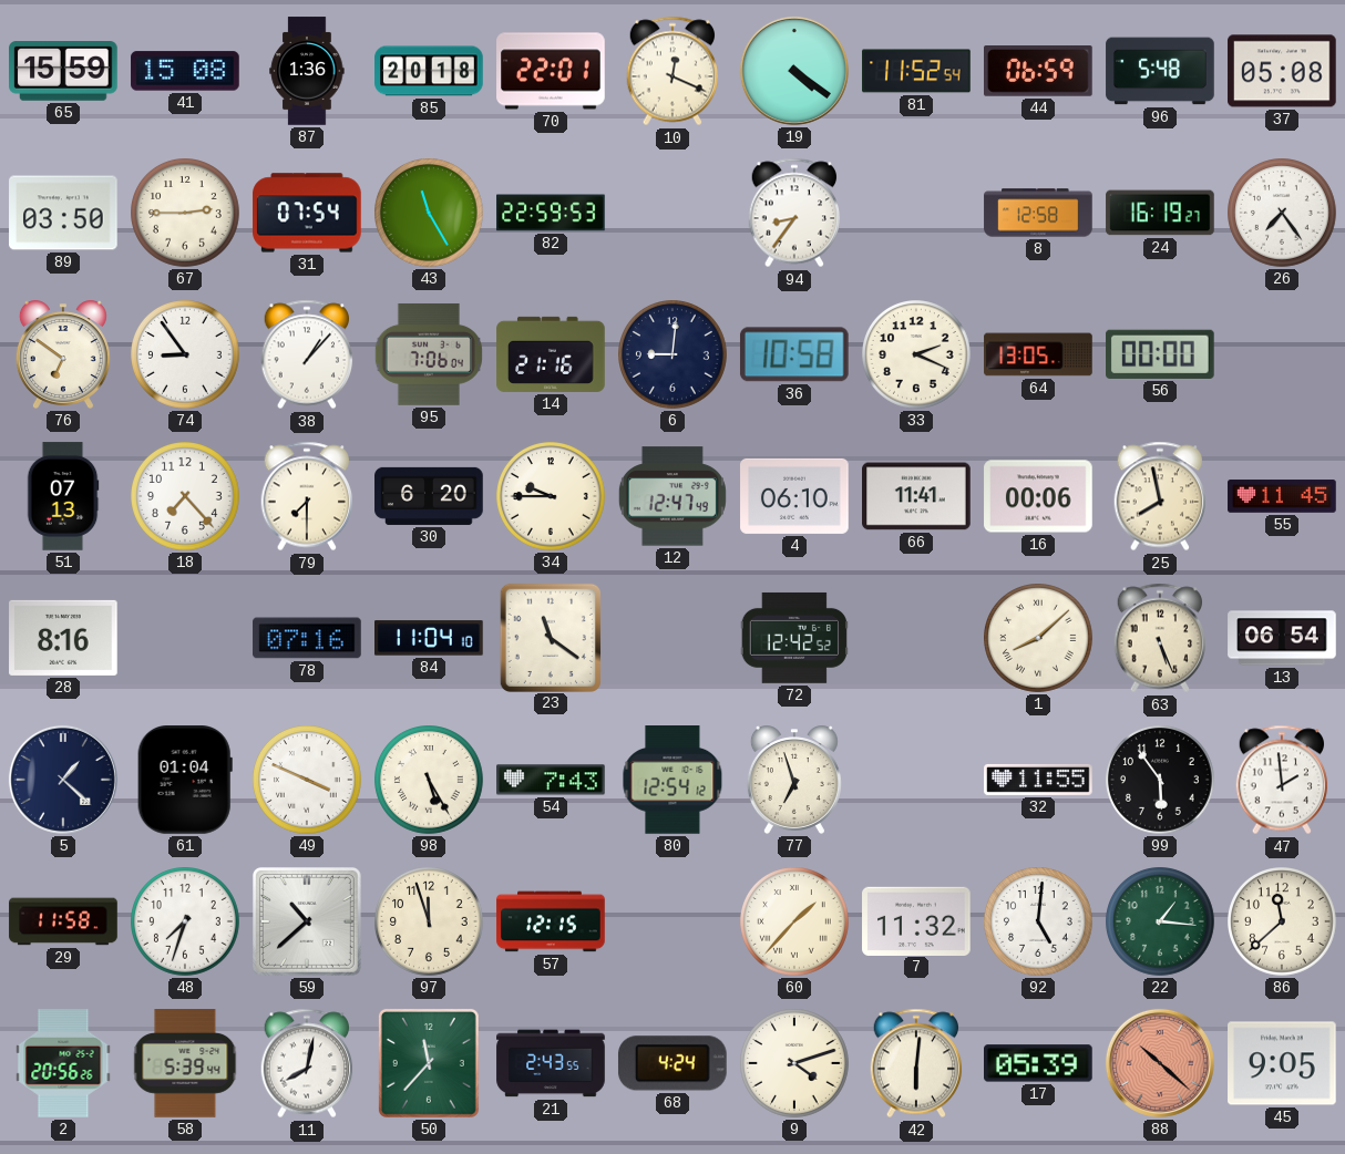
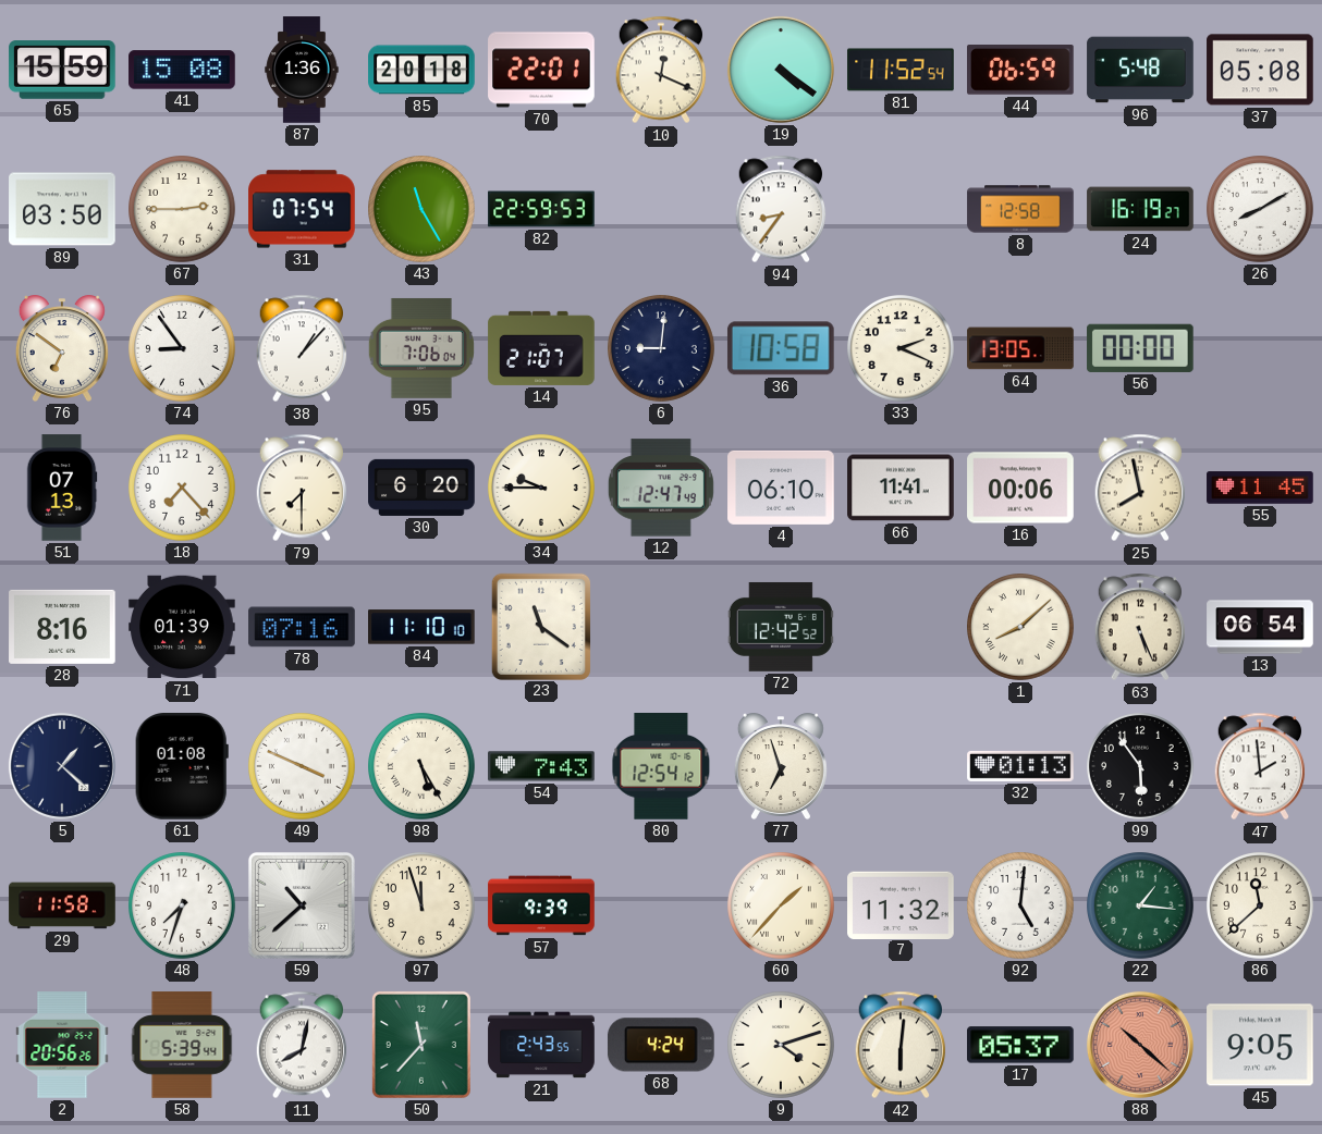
26: 7:24 -> 8:10 (1261, 210)
14: 21:16 -> 21:07 (541, 348)
71: none -> 01:39 (182, 627)
84: 11:04 -> 11:10 (421, 627)
61: 01:04 -> 01:08 (182, 767)
32: 11:55 -> 01:13 (1020, 766)
57: 12:15 -> 9:39 (541, 905)
17: 05:39 -> 05:37 (1021, 1045)
